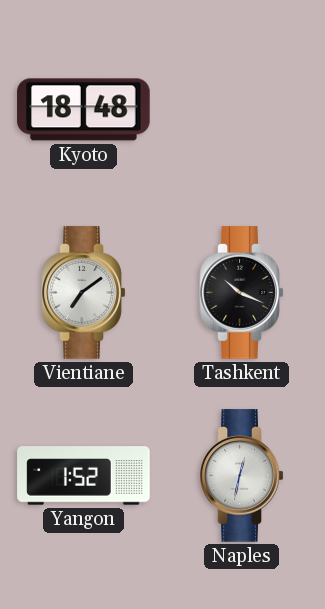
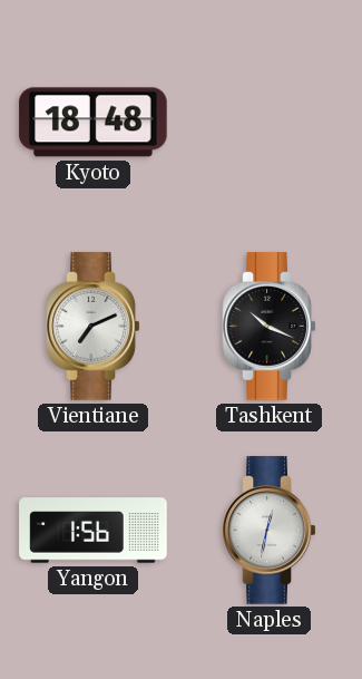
Vientiane: 7:09 -> 7:11 (94, 327)
Yangon: 1:52 -> 1:56 (94, 531)
